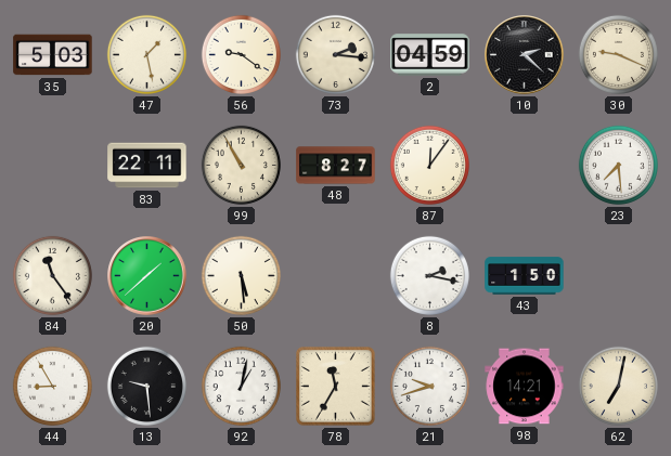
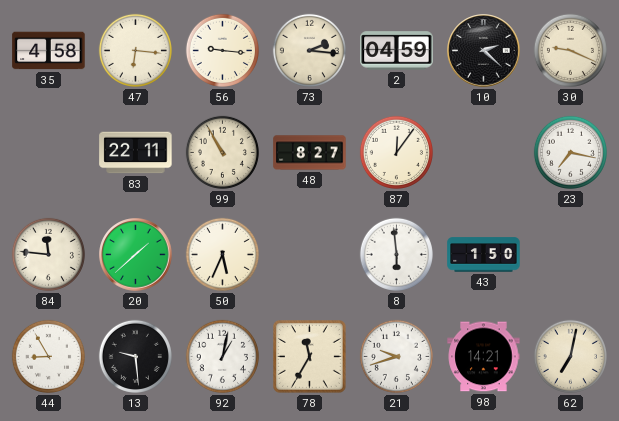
35: 5:03 -> 4:58 (49, 51)
47: 1:28 -> 6:16 (135, 50)
56: 9:21 -> 9:16 (222, 50)
23: 7:29 -> 7:17 (570, 152)
84: 11:24 -> 11:46 (48, 254)
50: 5:29 -> 5:34 (222, 254)
8: 2:17 -> 5:59 (396, 254)
